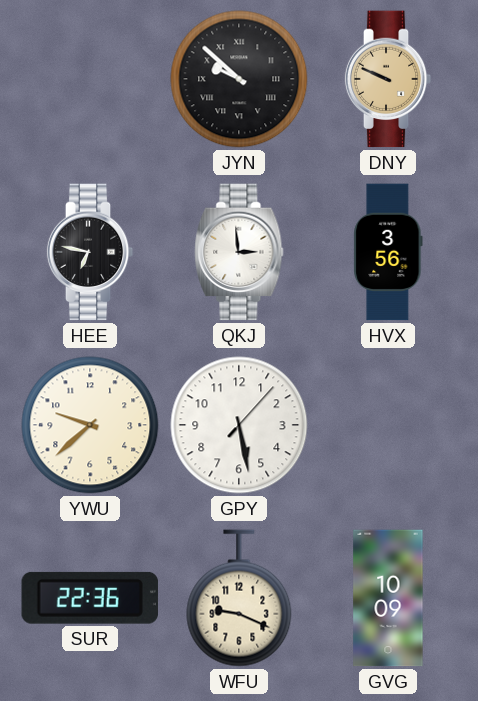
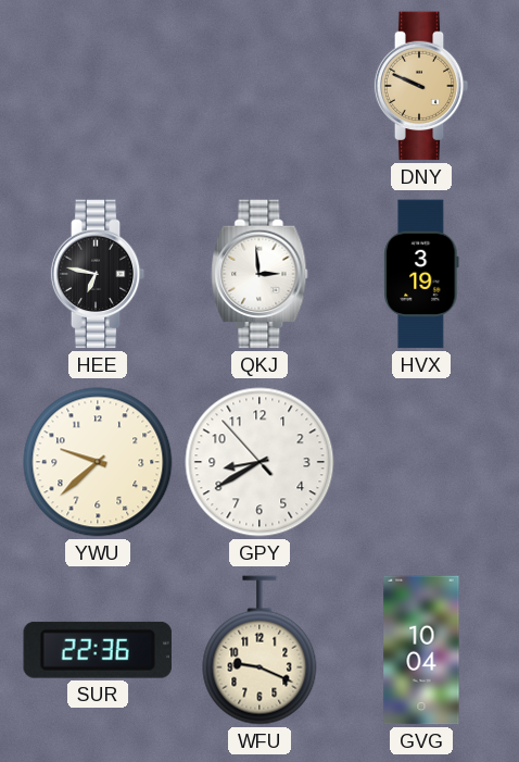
JYN: 9:52 -> none (239, 79)
HVX: 3:56 -> 3:19 (421, 274)
GPY: 5:28 -> 8:39 (259, 462)
GVG: 10:09 -> 10:04 (421, 650)
